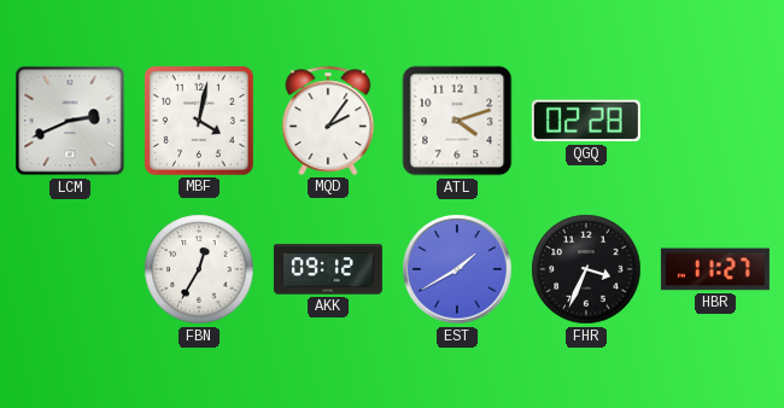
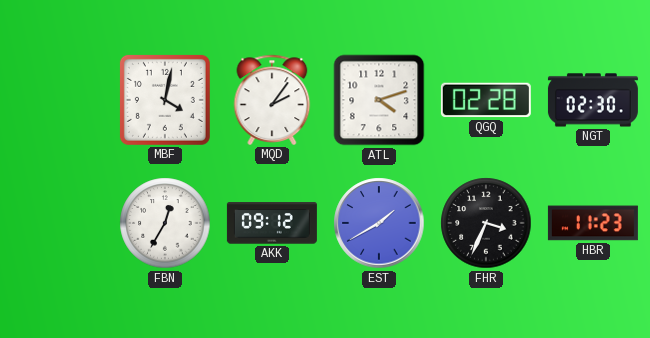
LCM: 2:41 -> none (70, 121)
NGT: none -> 02:30 (593, 100)
HBR: 11:27 -> 11:23 (593, 223)
